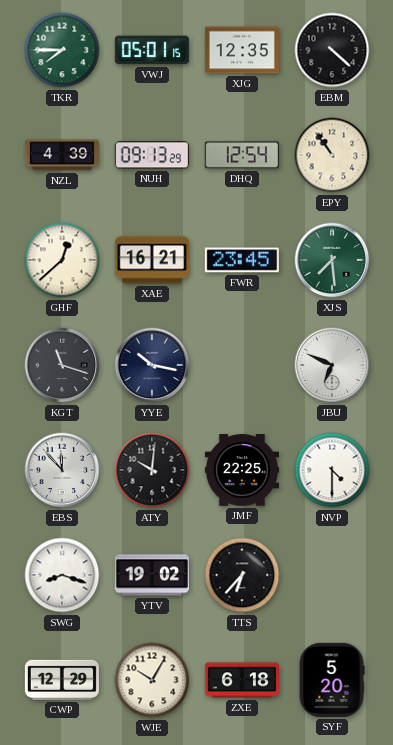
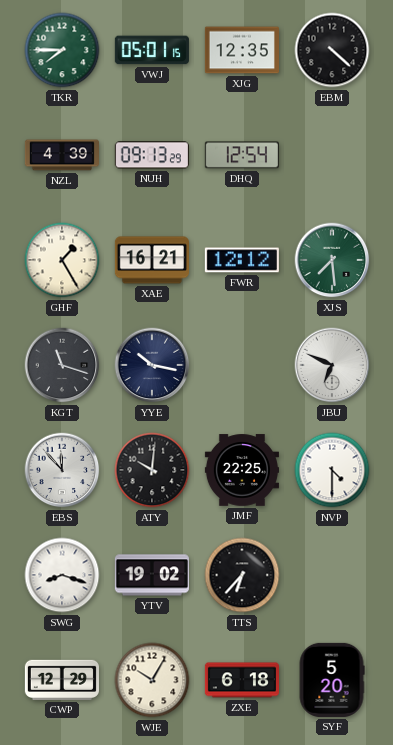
EPY: 10:54 -> none (332, 155)
GHF: 12:38 -> 1:25 (62, 260)
FWR: 23:45 -> 12:12 (242, 260)
